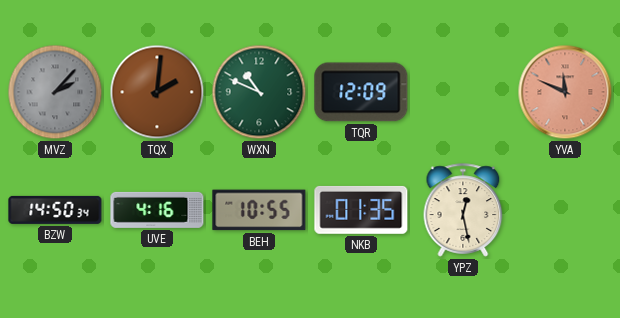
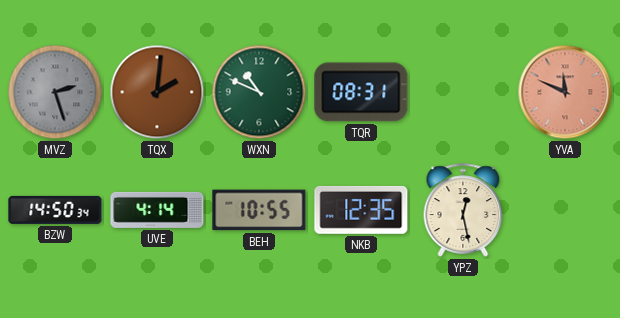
MVZ: 2:07 -> 2:27 (55, 92)
TQR: 12:09 -> 08:31 (361, 92)
UVE: 4:16 -> 4:14 (157, 210)
NKB: 01:35 -> 12:35 (361, 210)
